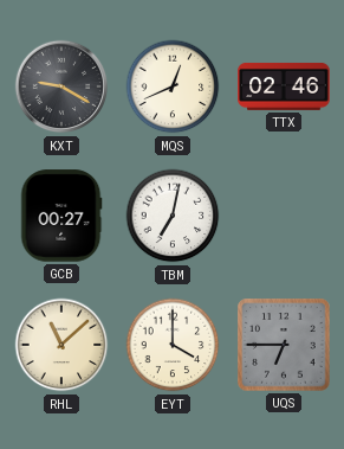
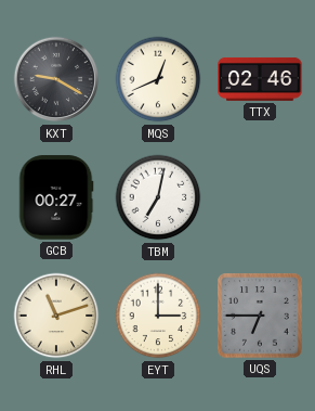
RHL: 11:08 -> 11:12 (56, 316)
EYT: 4:00 -> 3:00 (158, 316)
